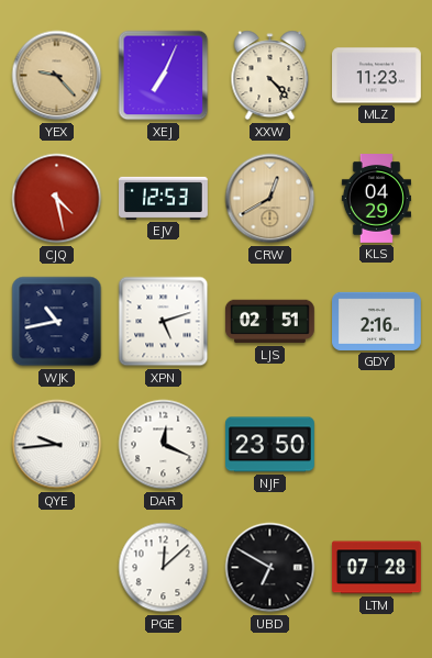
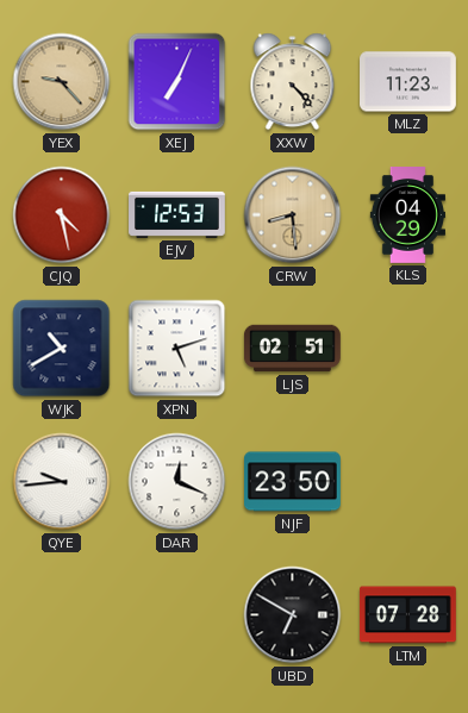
CRW: 12:40 -> 8:29 (293, 215)
WJK: 10:43 -> 10:40 (62, 349)
GDY: 2:16 -> none (377, 321)
PGE: 12:08 -> none (164, 568)
